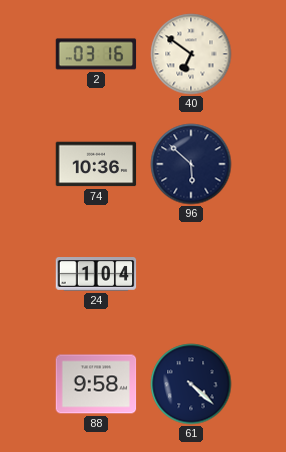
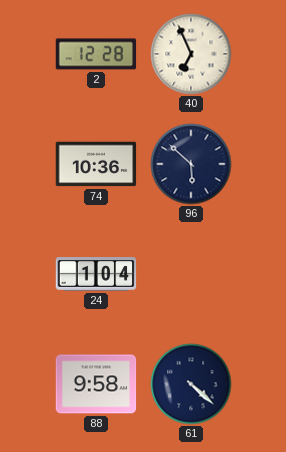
2: 03:16 -> 12:28 (96, 54)
40: 6:51 -> 6:56 (191, 54)
